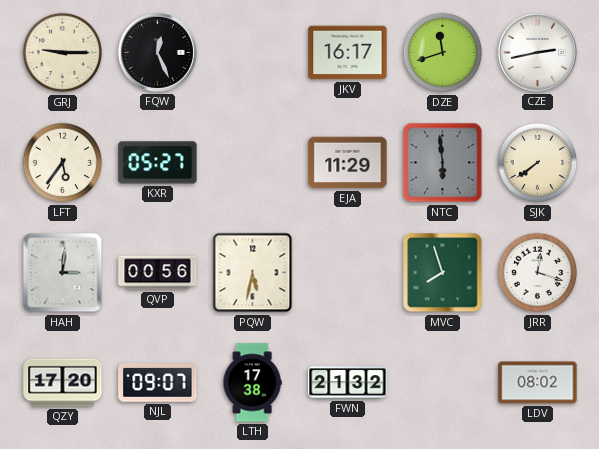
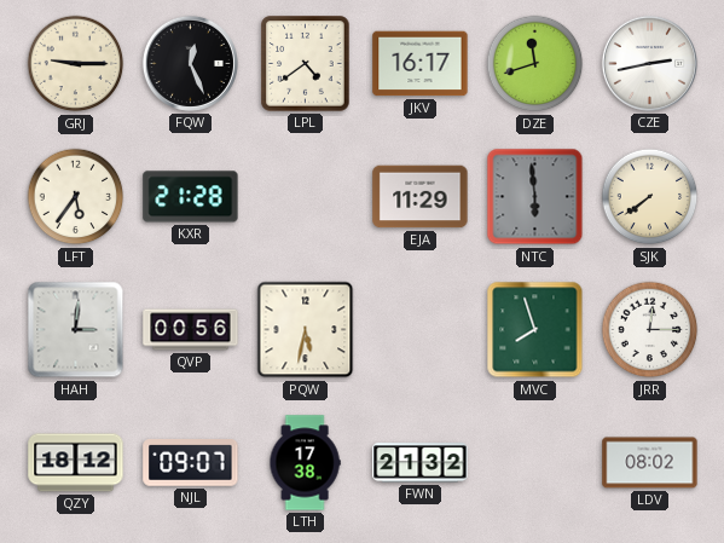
LPL: none -> 4:39 (306, 64)
KXR: 05:27 -> 21:28 (191, 197)
JRR: 12:18 -> 12:15 (650, 330)
QZY: 17:20 -> 18:12 (76, 463)
